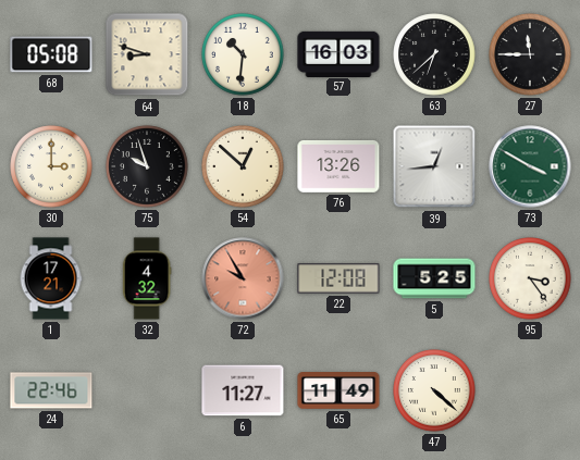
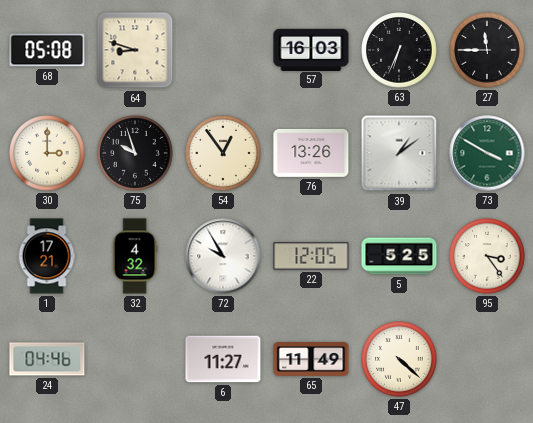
18: 10:31 -> none (243, 54)
63: 6:38 -> 6:34 (399, 50)
54: 12:52 -> 12:54 (223, 153)
39: 12:44 -> 1:09 (399, 153)
72 dial: salmon -> white (223, 256)
22: 12:08 -> 12:05 (311, 256)
24: 22:46 -> 04:46 (47, 359)
